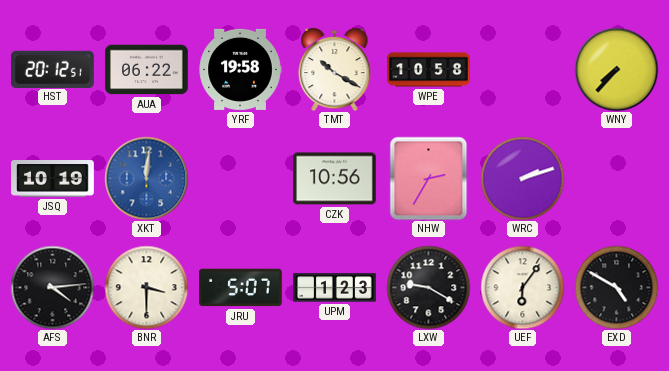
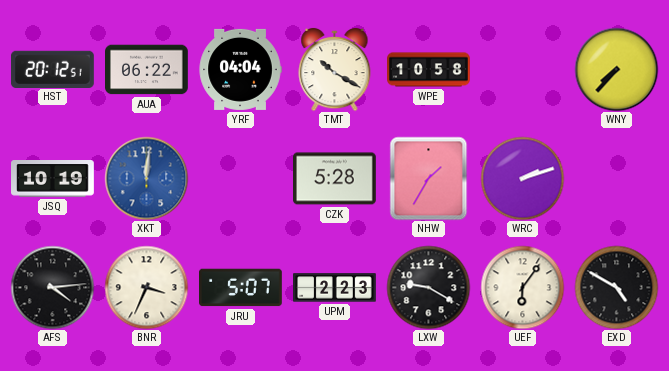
YRF: 19:58 -> 04:04 (240, 69)
CZK: 10:56 -> 5:28 (335, 179)
NHW: 2:35 -> 1:35 (429, 178)
BNR: 3:30 -> 3:34 (146, 287)
UPM: 1:23 -> 2:23 (335, 288)
